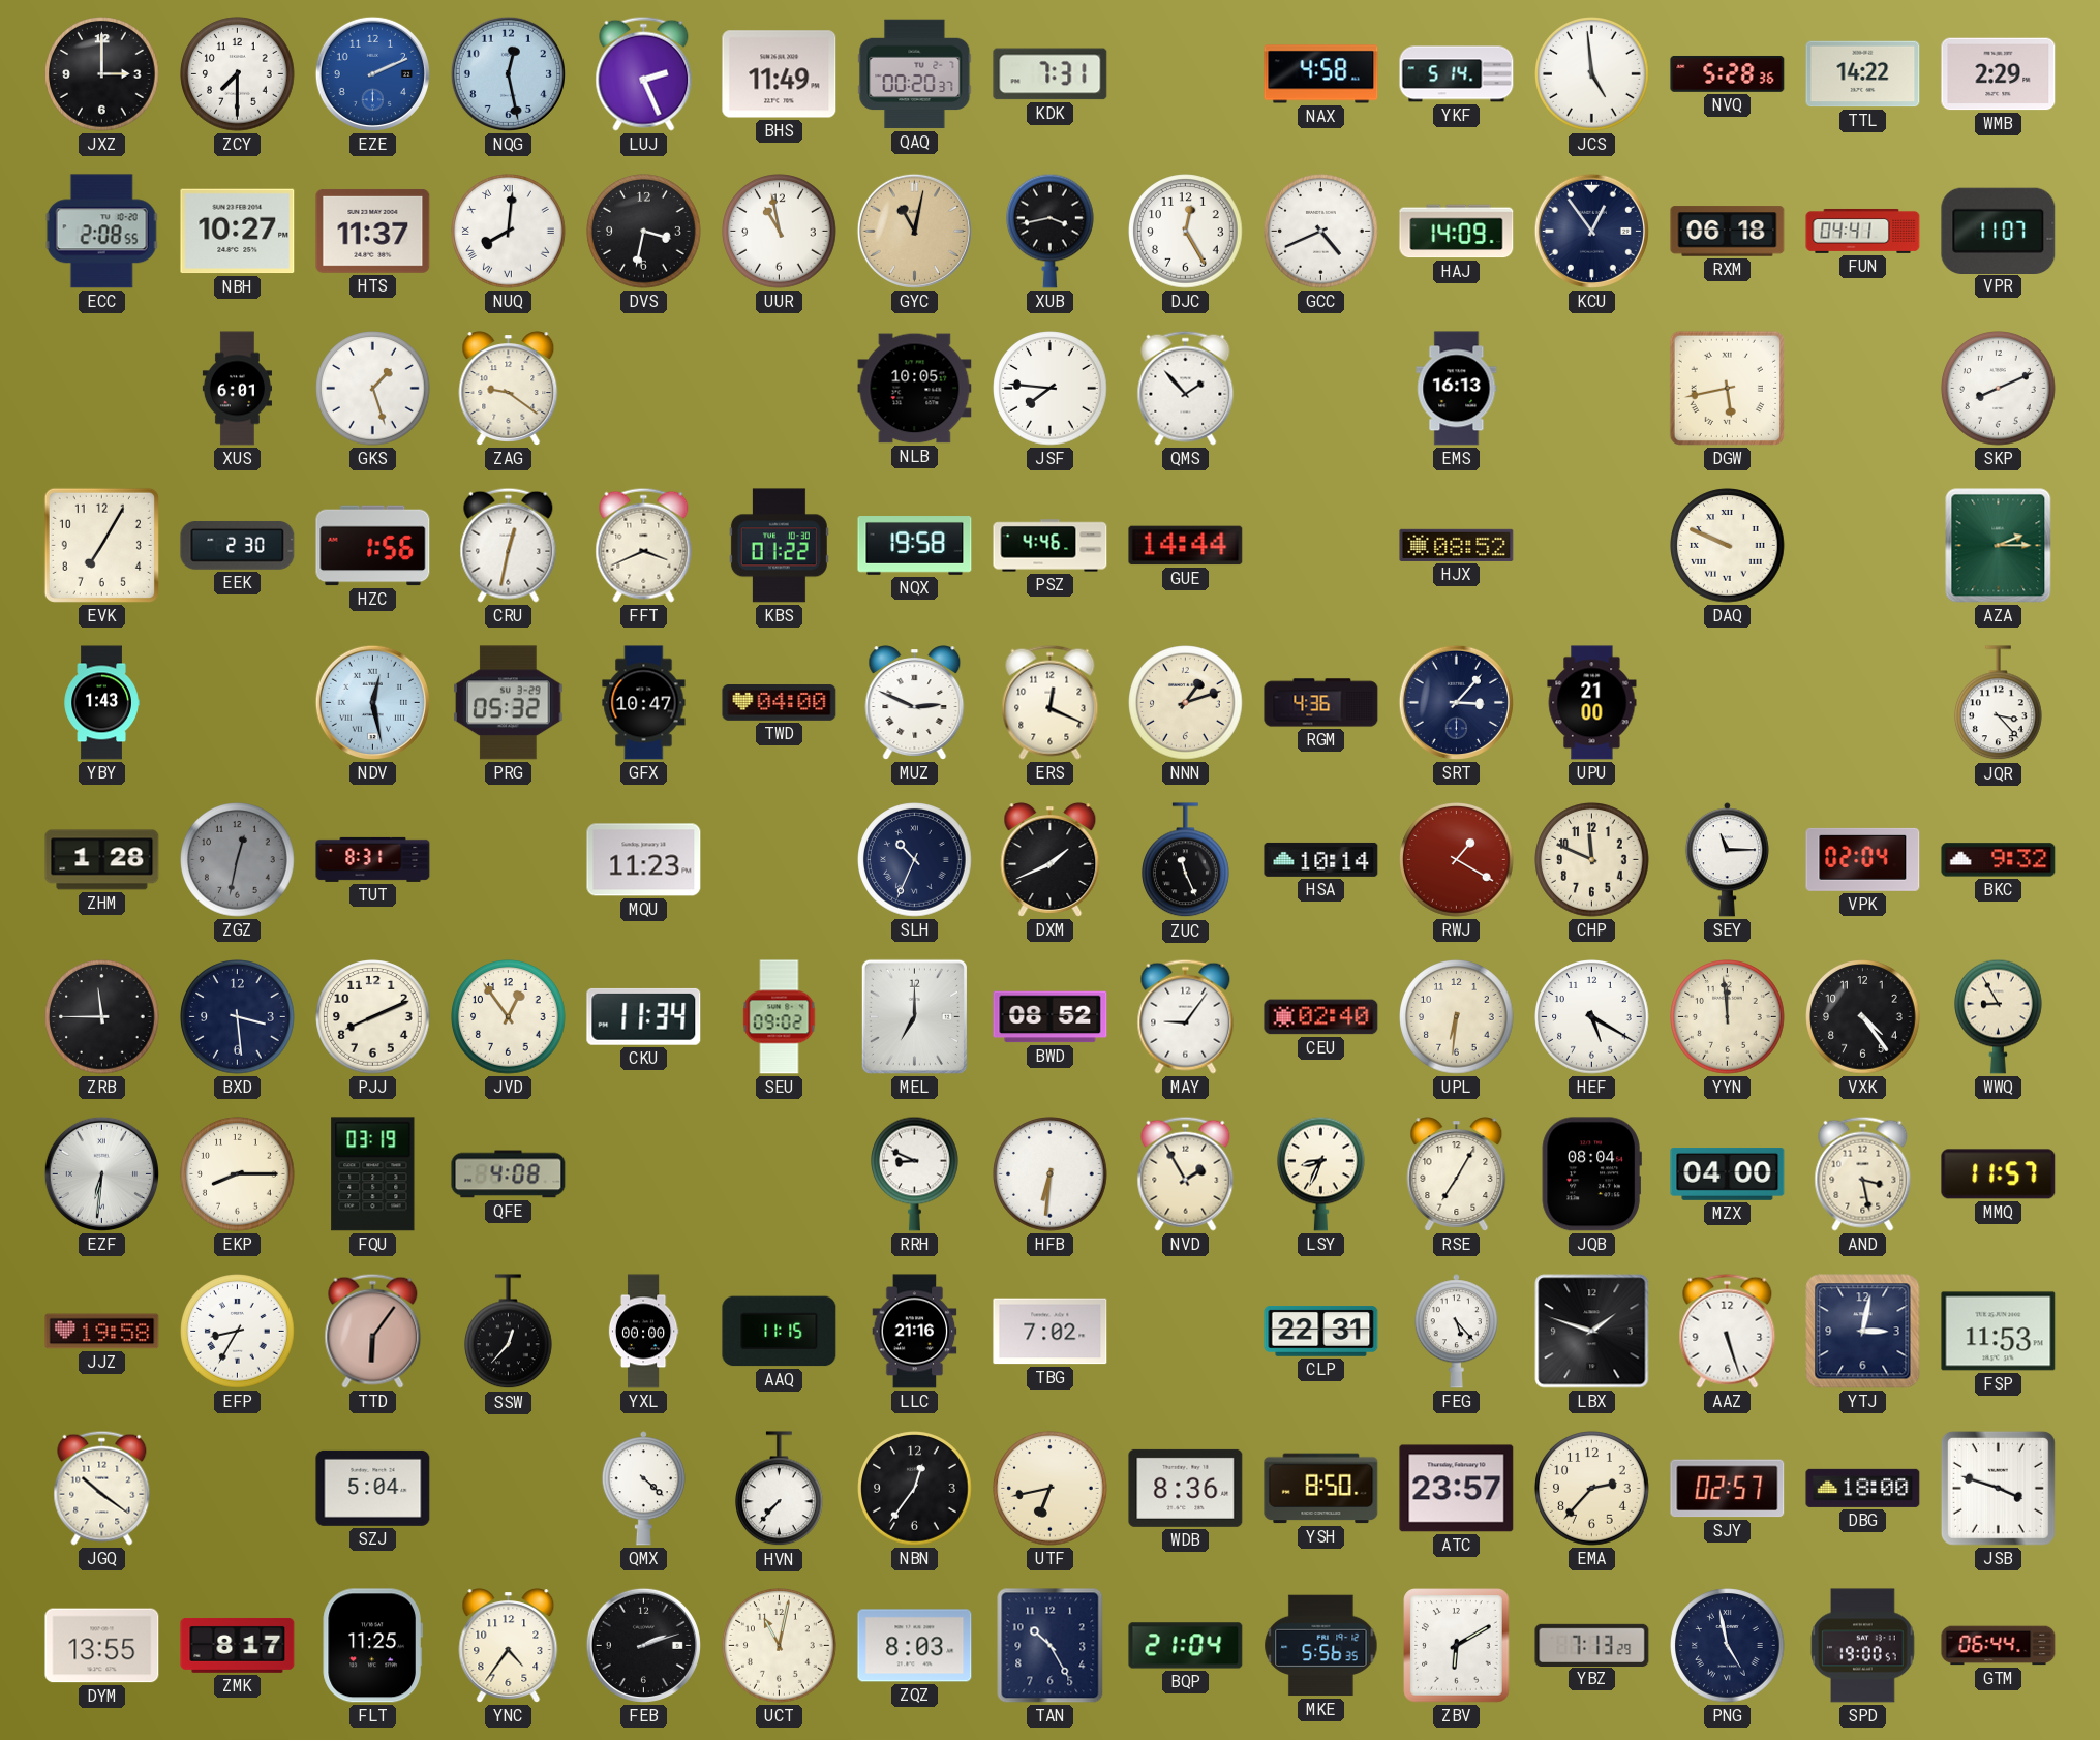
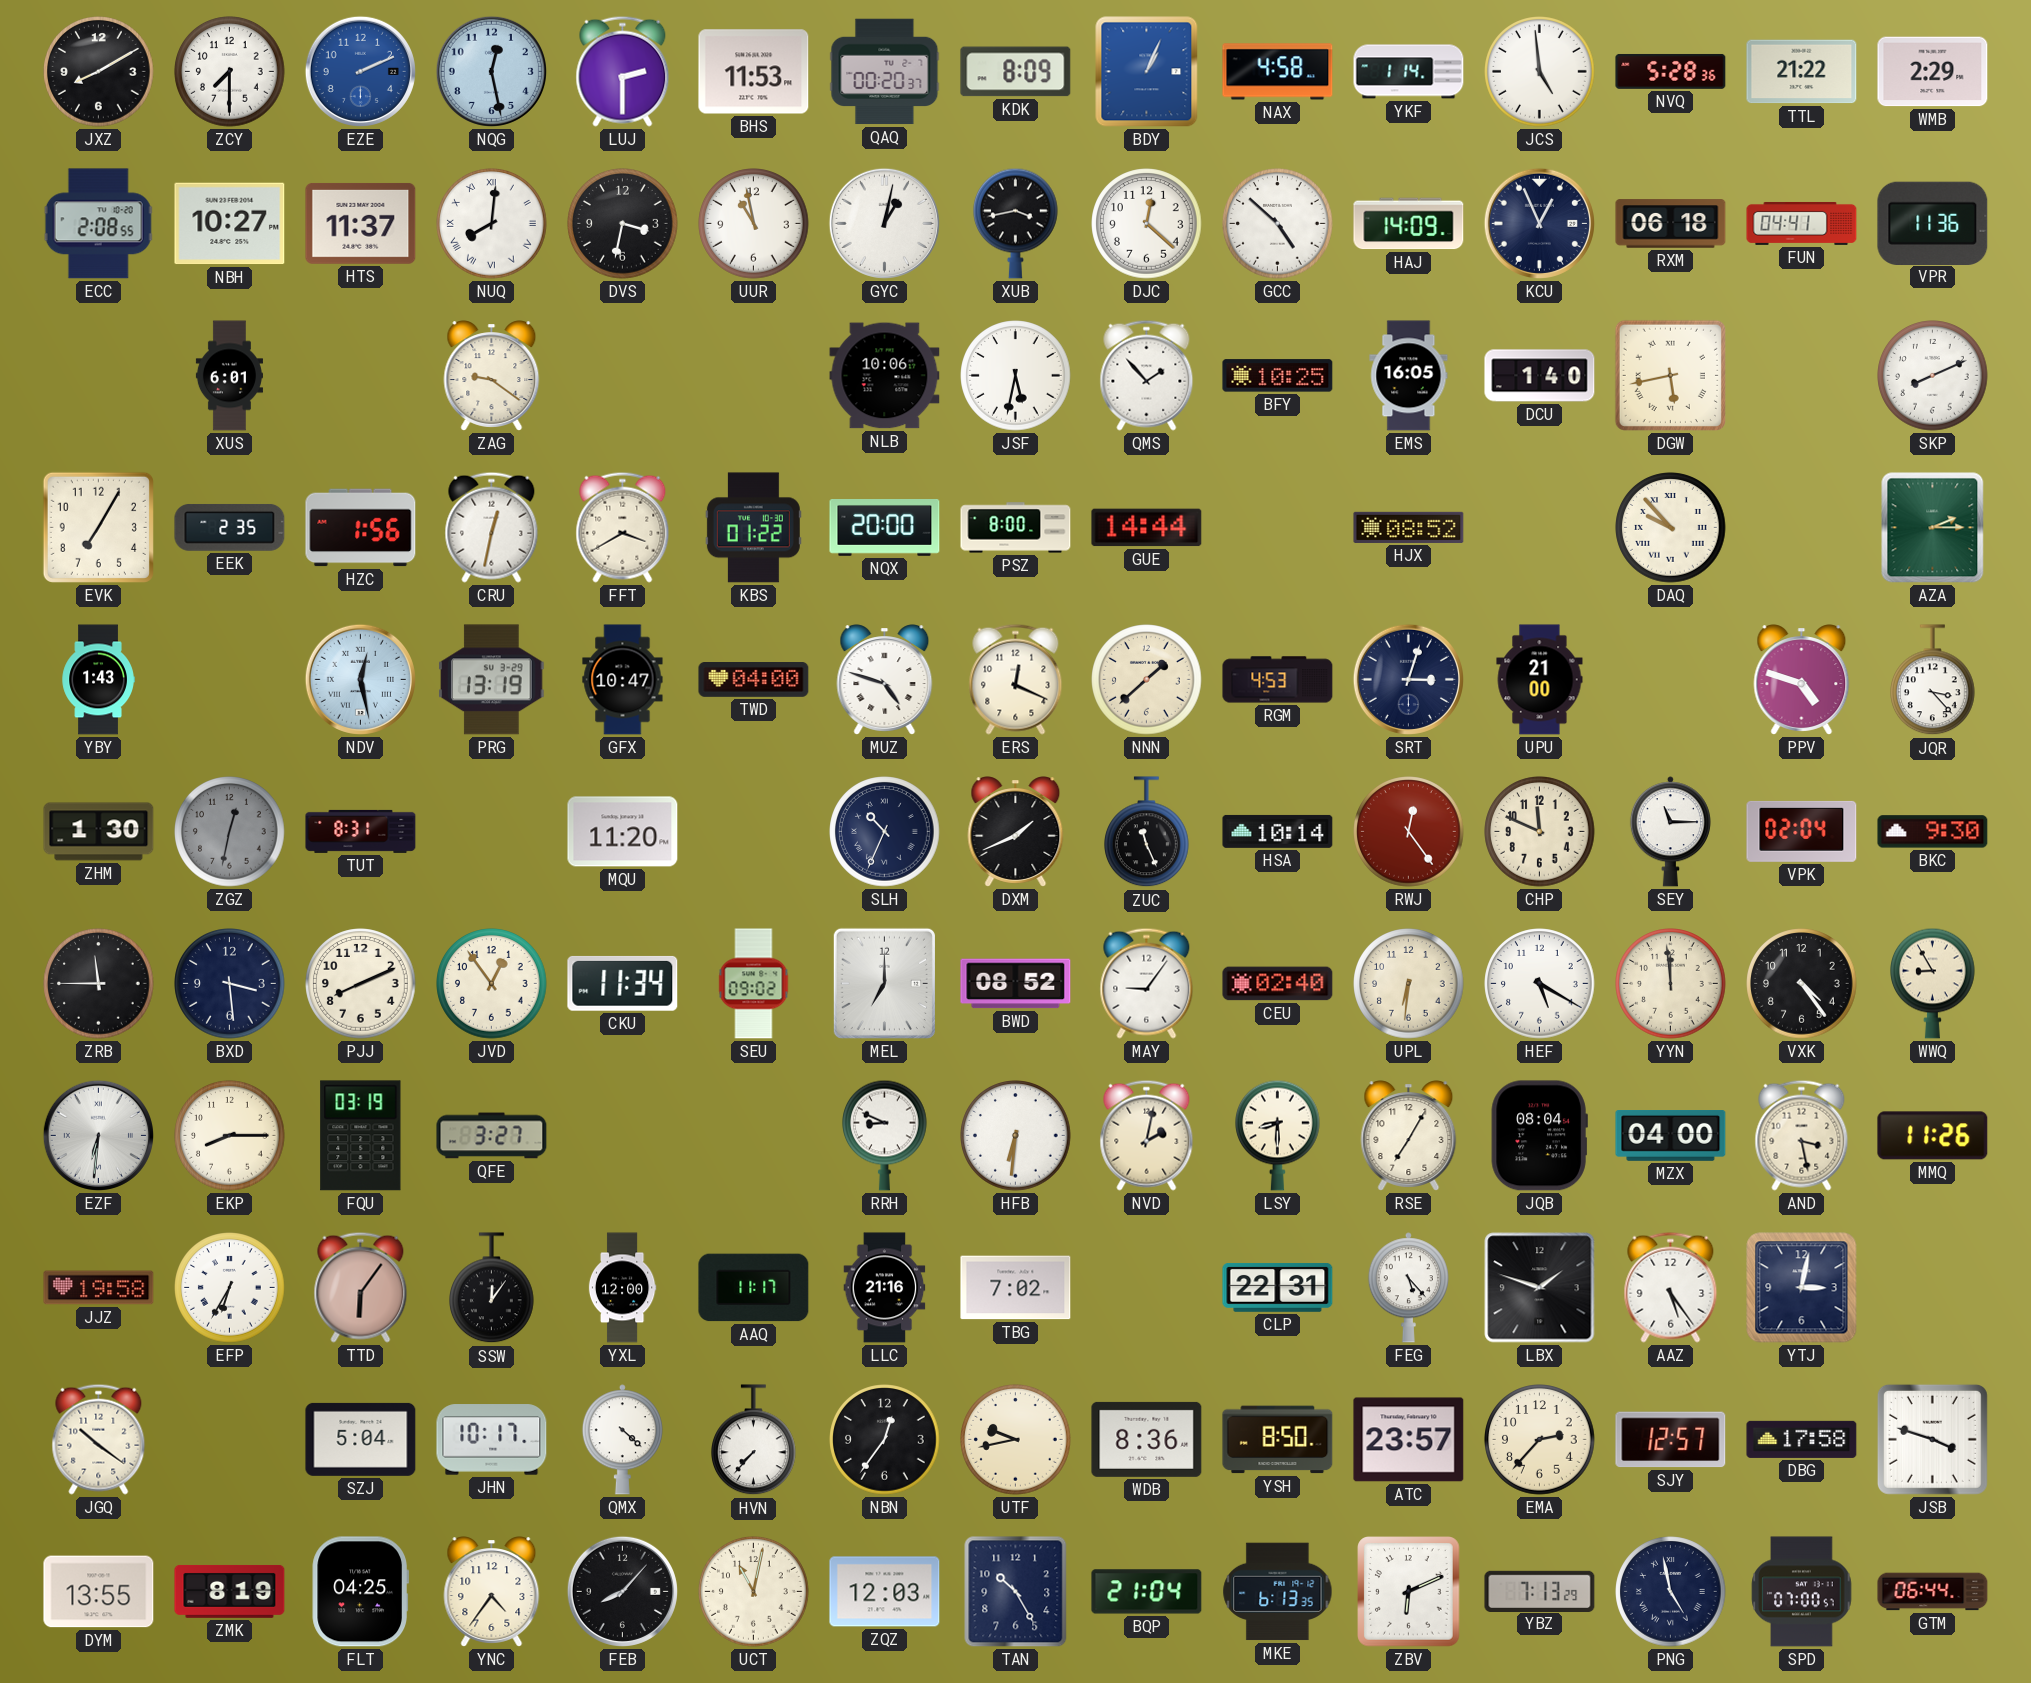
JXZ: 3:00 -> 8:10 (99, 72)
LUJ: 2:26 -> 2:30 (623, 71)
BHS: 11:49 -> 11:53 (754, 72)
KDK: 7:31 -> 8:09 (1016, 72)
BDY: none -> 1:04 (1147, 72)
YKF: 5:14 -> 1:14 (1409, 72)
TTL: 14:22 -> 21:22 (1802, 72)
GYC: 11:02 -> 1:02 (884, 223)
GYC dial: champagne -> white (884, 223)
DJC: 12:25 -> 12:22 (1147, 224)
GCC: 4:41 -> 4:52 (1278, 224)
KCU: 12:54 -> 12:56 (1539, 223)
VPR: 11:07 -> 11:36 (1933, 223)
GKS: 1:27 -> none (373, 389)
NLB: 10:05 -> 10:06 (885, 376)
JSF: 7:46 -> 5:32 (1016, 376)
BFY: none -> 10:25 (1278, 376)
EMS: 16:13 -> 16:05 (1409, 376)
DCU: none -> 1:40 (1540, 376)
EEK: 2:30 -> 2:35 (230, 527)
FFT: 3:41 -> 3:40 (623, 527)
NQX: 19:58 -> 20:00 (885, 528)
PSZ: 4:46 -> 8:00 (1016, 528)
DAQ: 9:49 -> 9:53 (1671, 528)
PRG: 05:32 -> 13:19 (492, 680)
MUZ: 2:49 -> 4:48 (885, 680)
NNN: 1:12 -> 1:38 (1147, 680)
RGM: 4:36 -> 4:53 (1278, 680)
SRT: 3:07 -> 3:03 (1408, 679)
PPV: none -> 4:48 (1802, 680)
ZHM: 1:28 -> 1:30 (99, 832)
MQU: 11:23 -> 11:20 (623, 832)
RWJ: 1:20 -> 12:24 (1409, 832)
BKC: 9:32 -> 9:30 (1933, 832)
QFE: 4:08 -> 3:27 (492, 1136)
NVD: 1:55 -> 2:02 (1147, 1135)
LSY: 8:34 -> 8:30 (1278, 1135)
MMQ: 11:57 -> 11:26 (1933, 1136)
EFP: 8:35 -> 6:35 (230, 1288)
SSW: 12:37 -> 12:06 (492, 1288)
YXL: 00:00 -> 12:00 (622, 1288)
AAQ: 11:15 -> 11:17 (754, 1288)
AAZ: 5:27 -> 5:24 (1671, 1287)
FSP: 11:53 -> none (1999, 1332)
JHN: none -> 10:17 (492, 1440)
UTF: 6:43 -> 9:43 (1016, 1440)
SJY: 02:57 -> 12:57 (1671, 1440)
DBG: 18:00 -> 17:58 (1802, 1439)
ZMK: 8:17 -> 8:19 (230, 1591)
FLT: 11:25 -> 04:25 (360, 1592)
FEB: 2:12 -> 8:07 (622, 1591)
ZQZ: 8:03 -> 12:03 (885, 1592)
MKE: 5:56 -> 6:13 (1278, 1592)
ZBV: 6:10 -> 6:11 (1409, 1592)
SPD: 19:00 -> 07:00 (1802, 1592)
